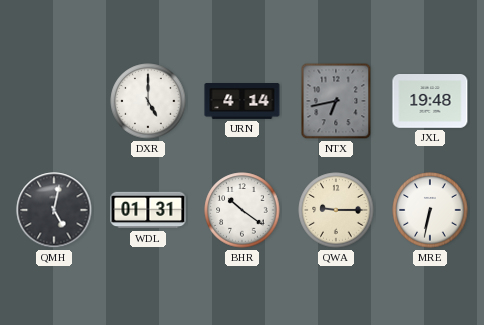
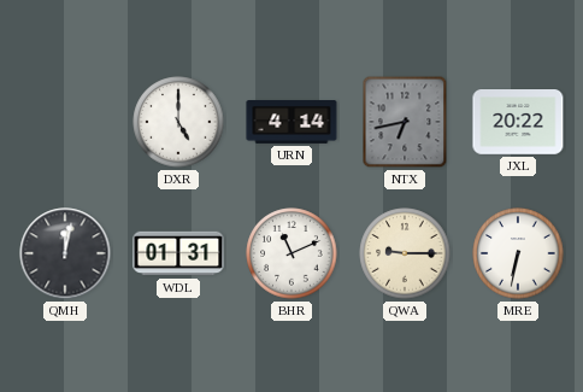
JXL: 19:48 -> 20:22 (518, 123)
QMH: 5:02 -> 12:02 (65, 253)
BHR: 10:21 -> 11:11 (291, 253)
